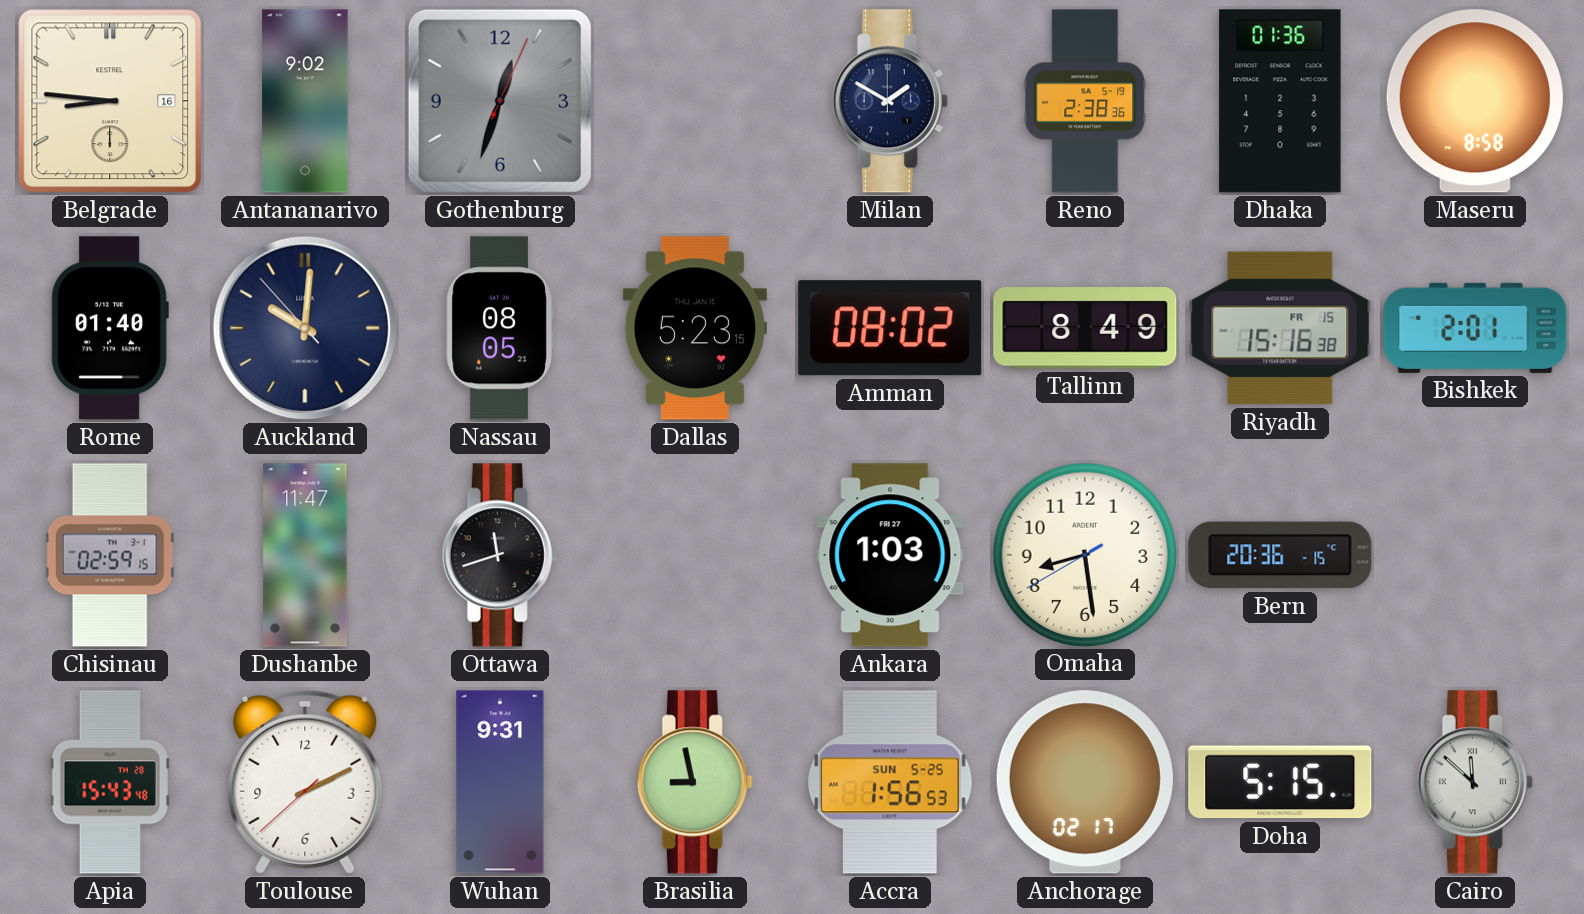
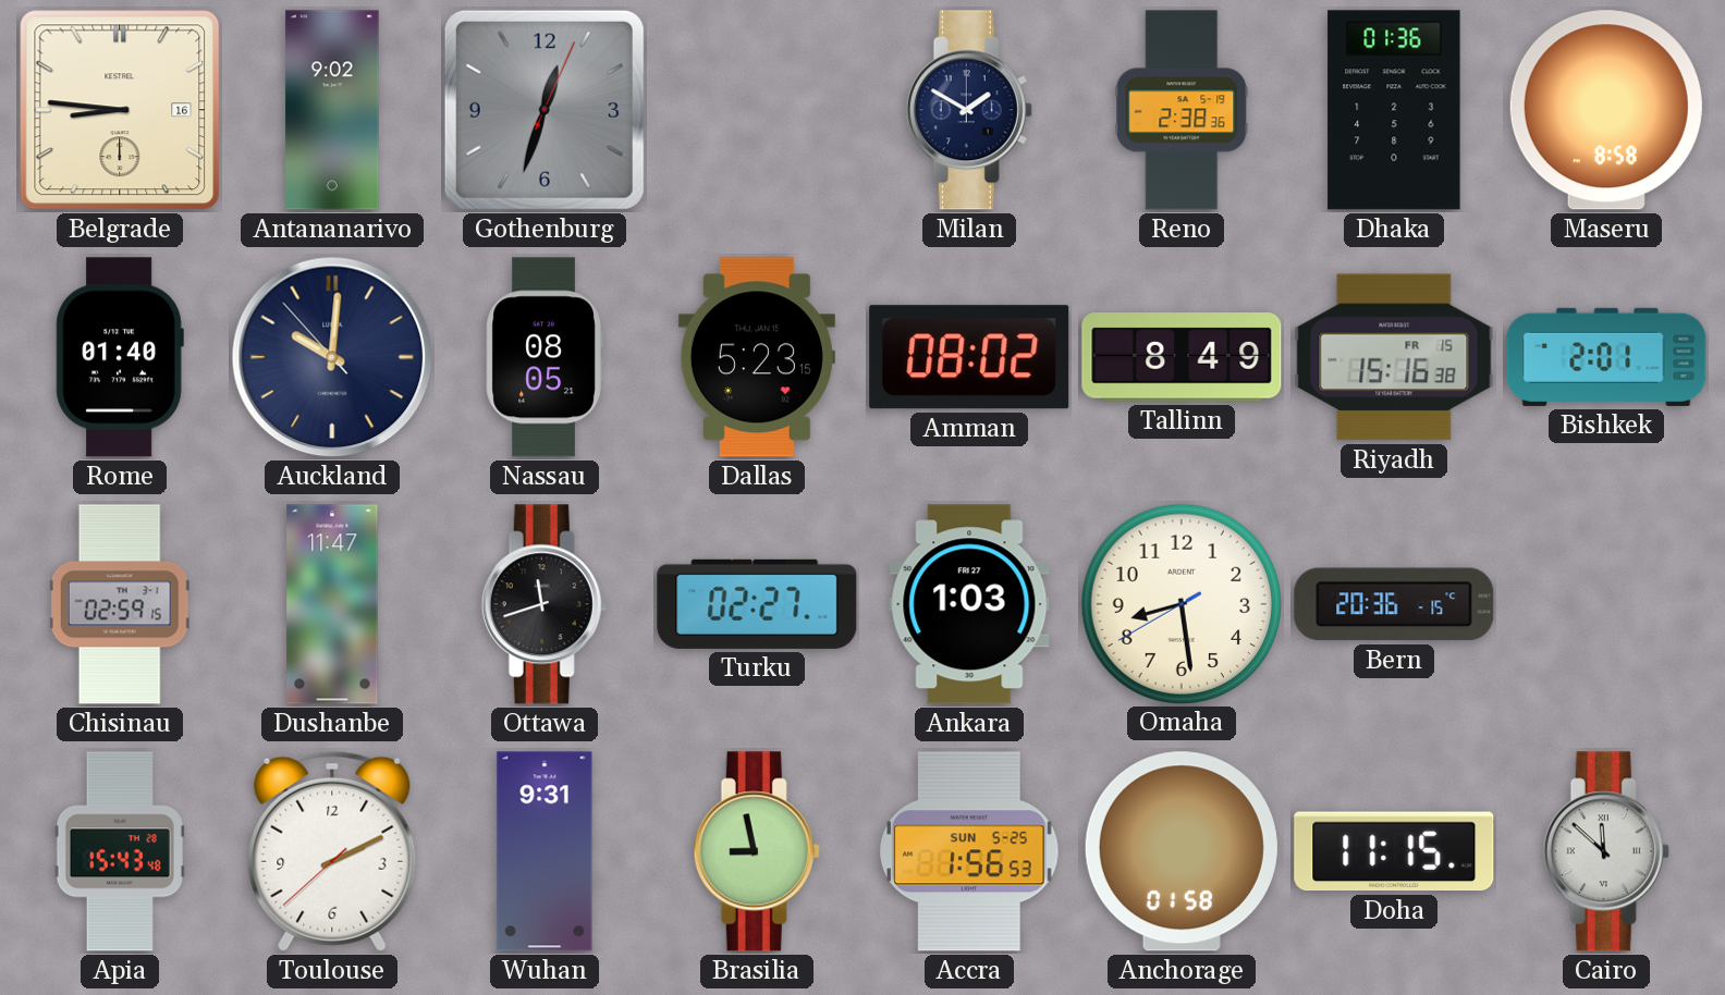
Turku: none -> 02:27 (757, 604)
Anchorage: 02:17 -> 01:58 (1182, 851)
Doha: 5:15 -> 11:15 (1394, 851)
